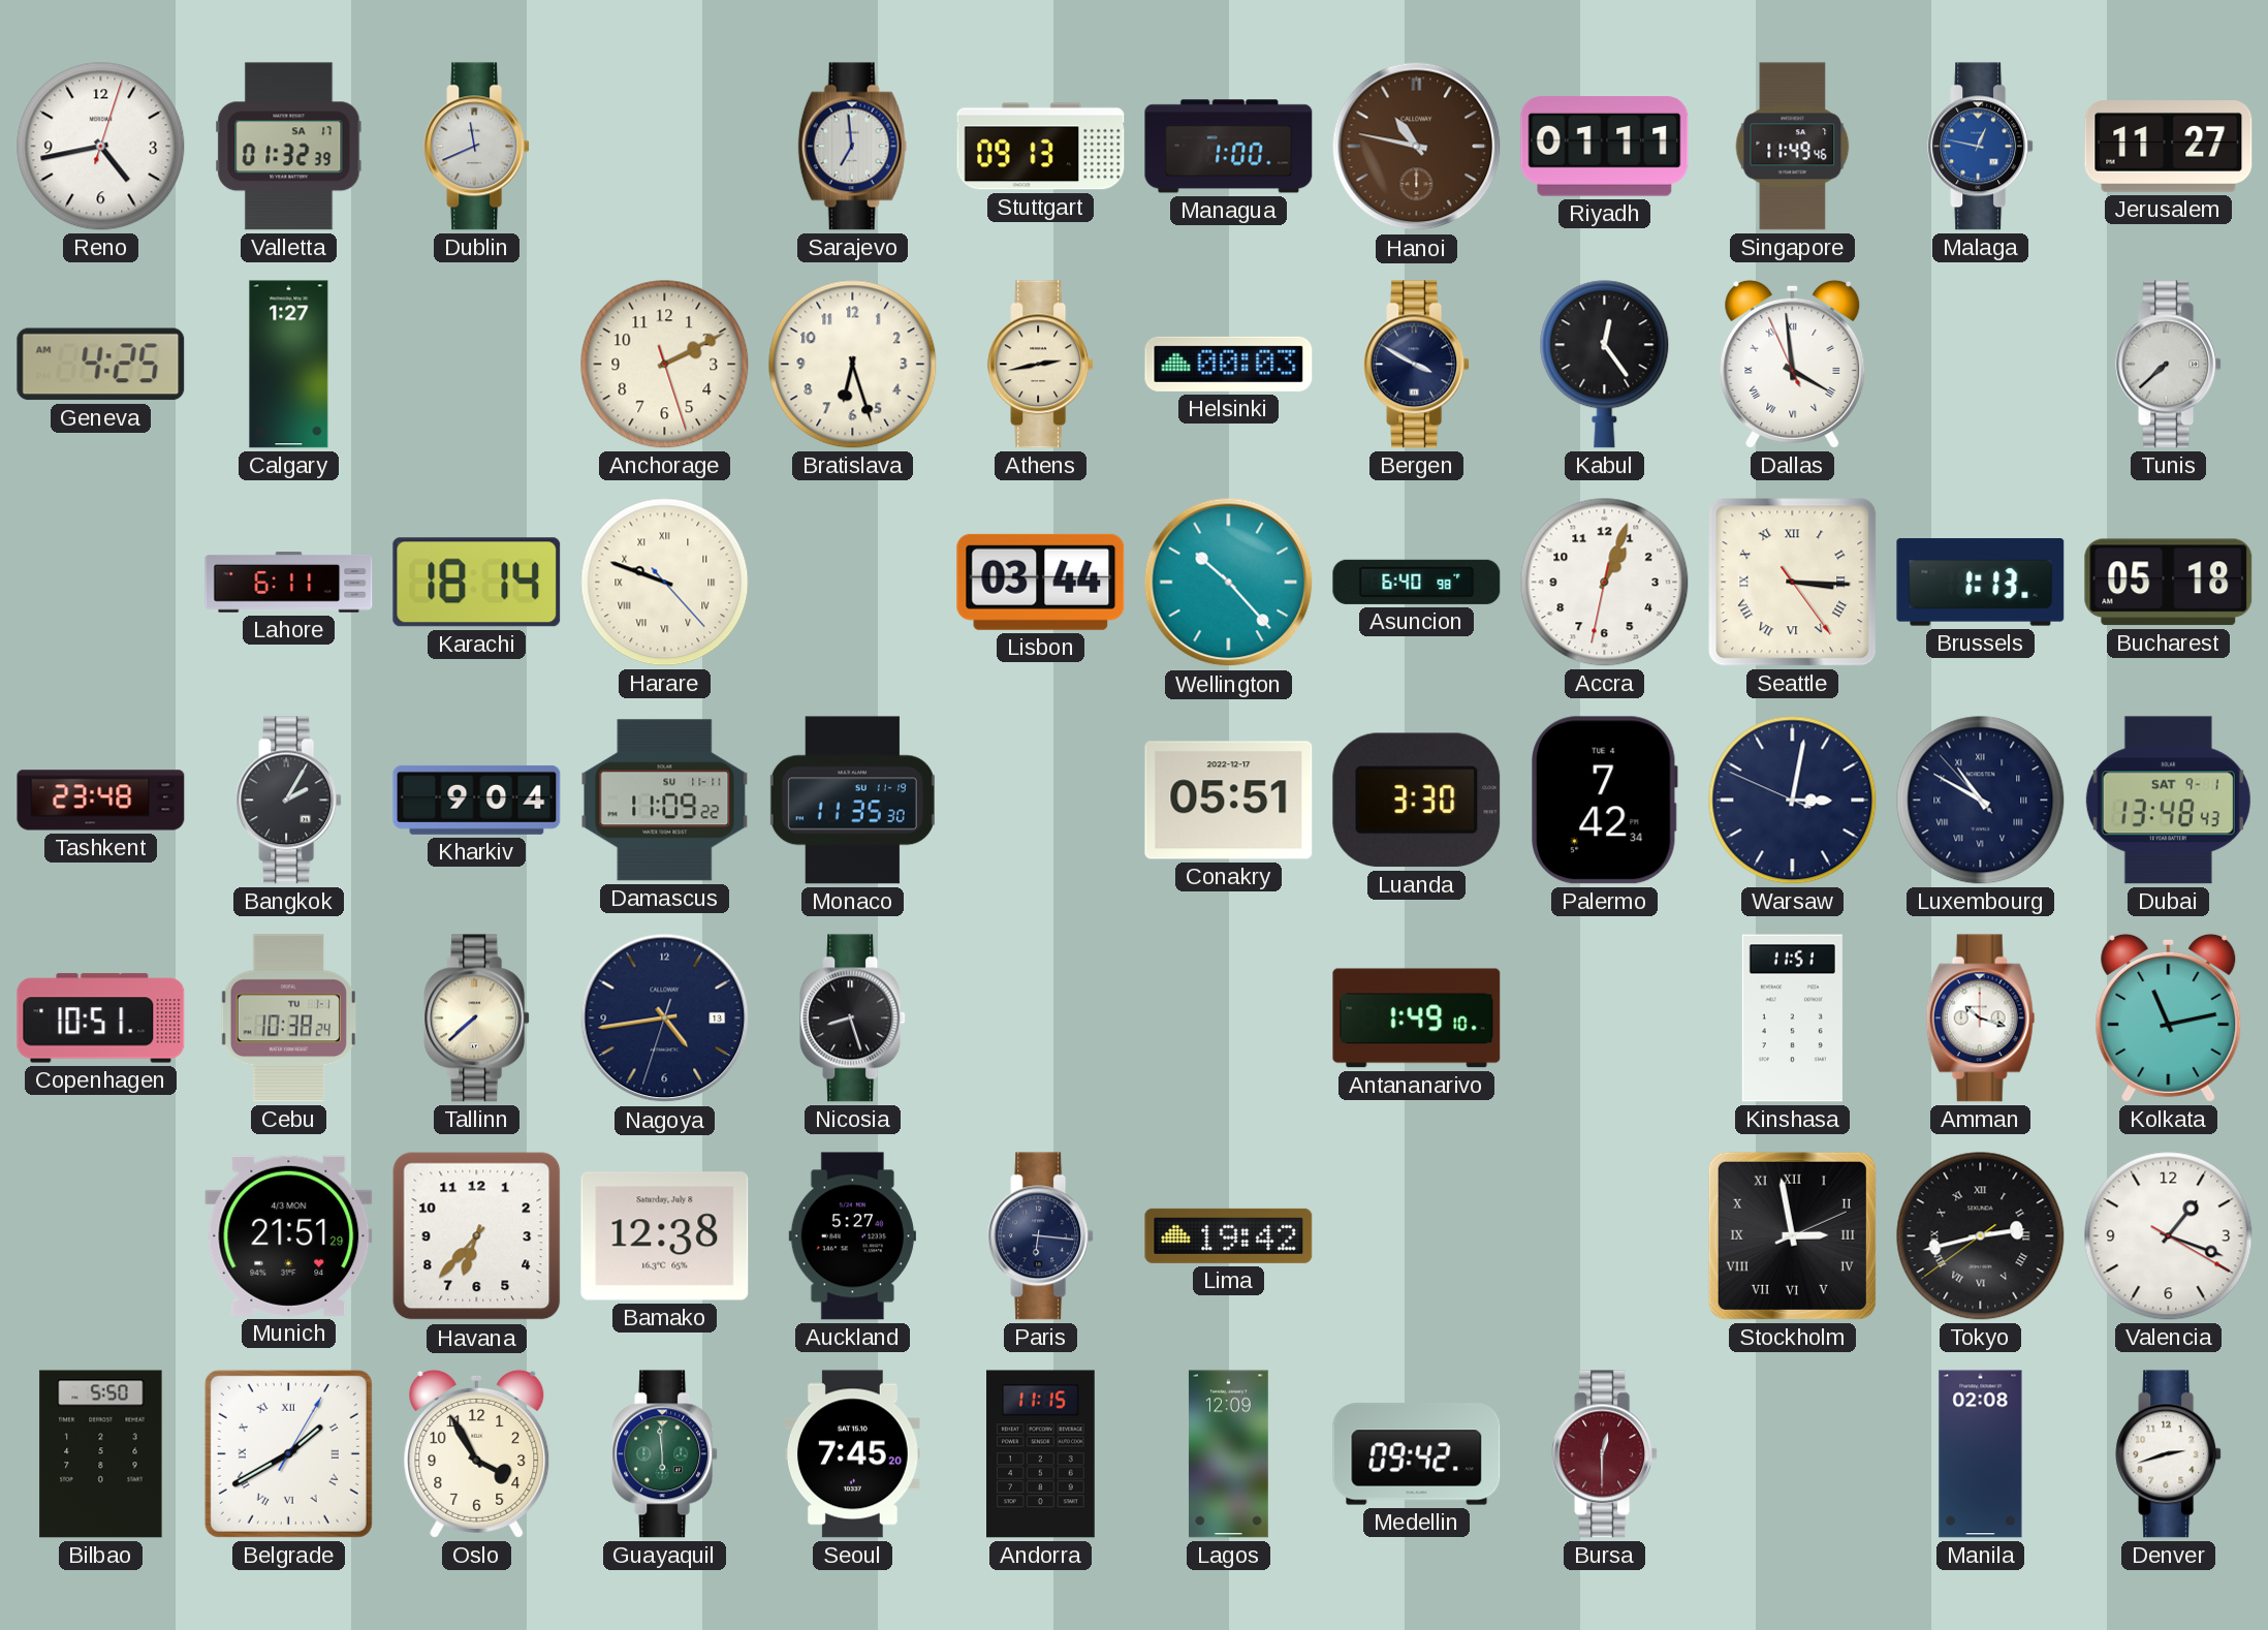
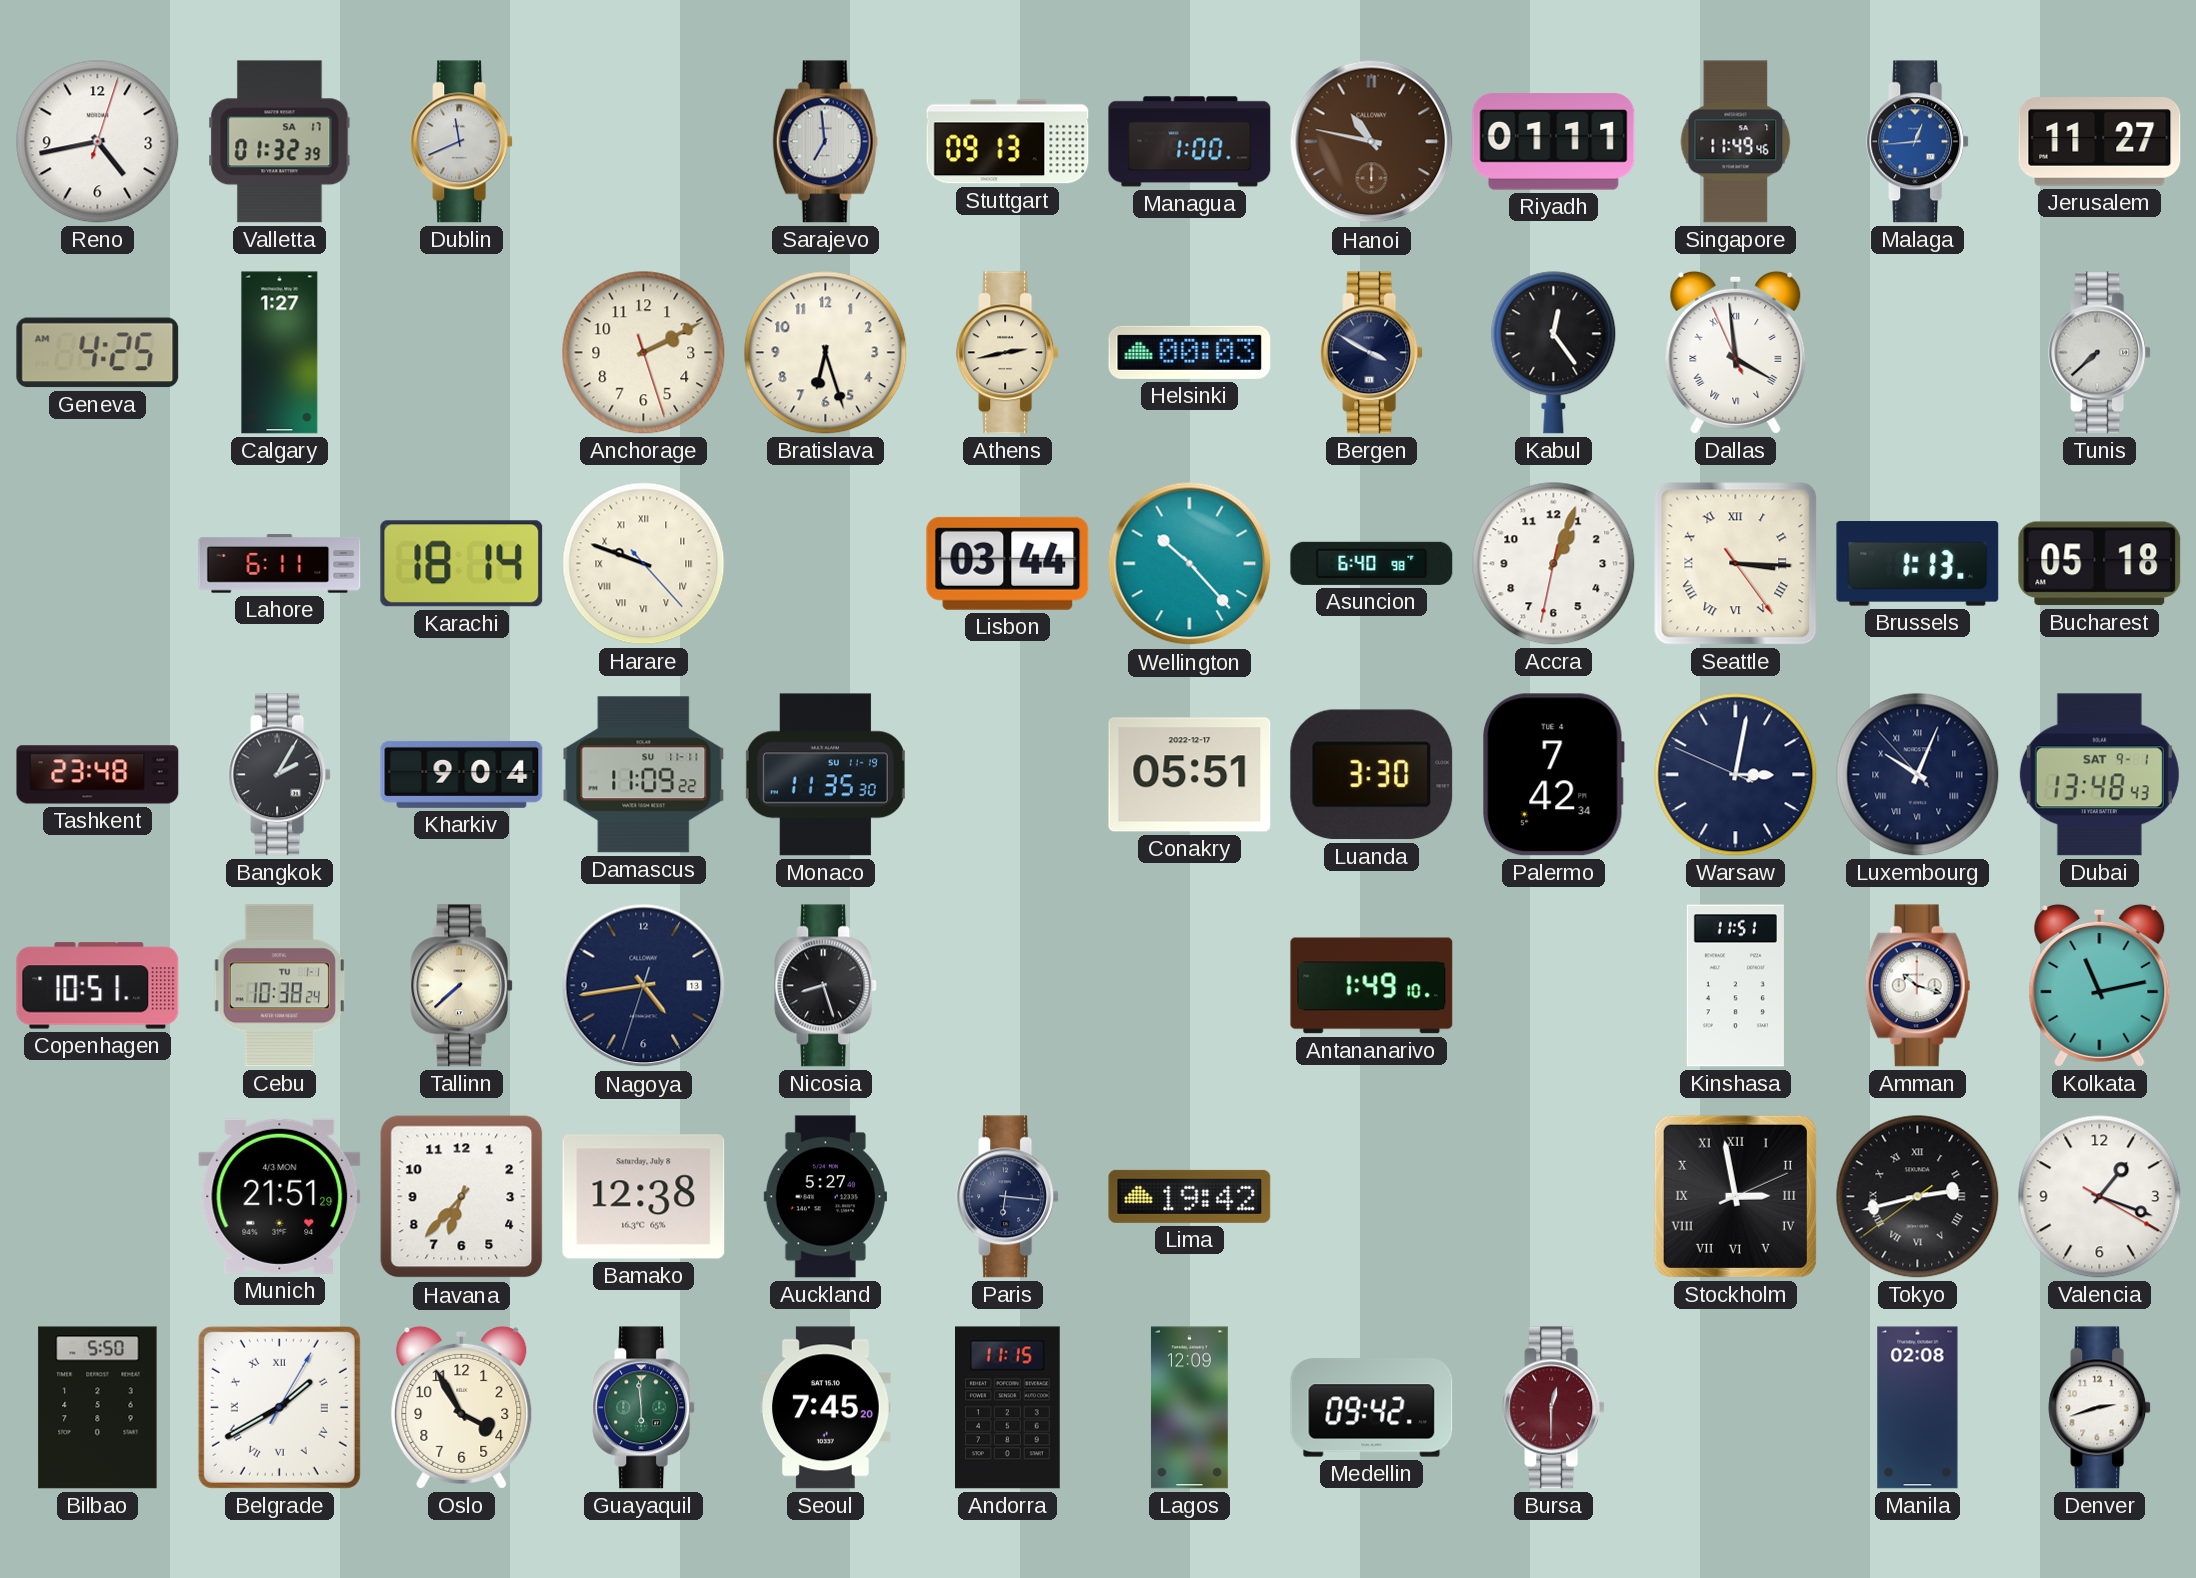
Malaga: 12:47 -> 12:44 (1918, 142)
Luxembourg: 10:49 -> 10:03 (1918, 775)
